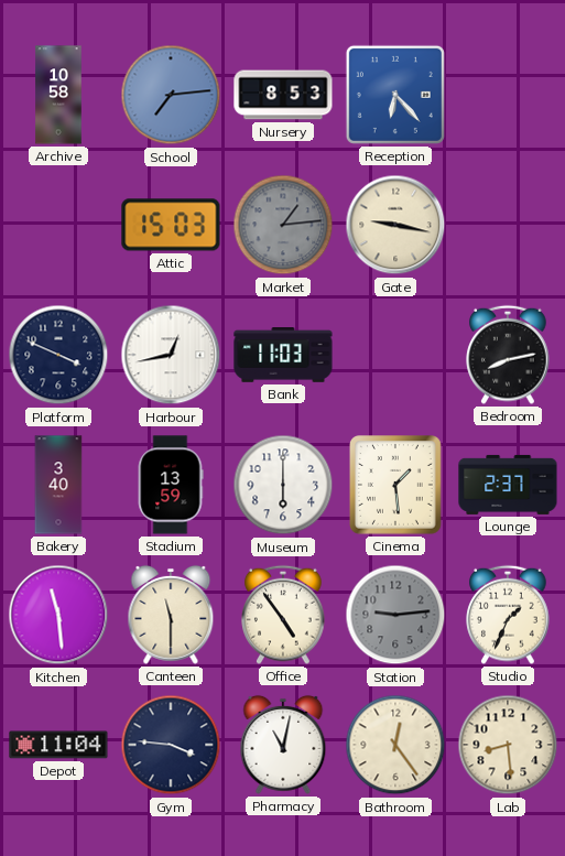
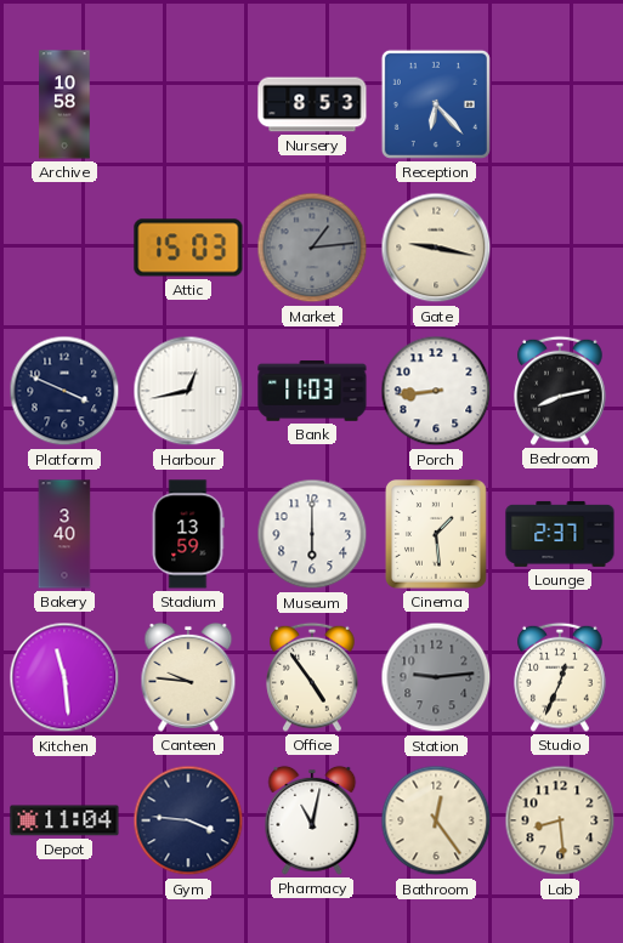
School: 7:14 -> none (171, 95)
Porch: none -> 8:44 (436, 391)
Canteen: 11:30 -> 9:46 (188, 677)
Studio: 1:34 -> 12:34 (560, 677)
